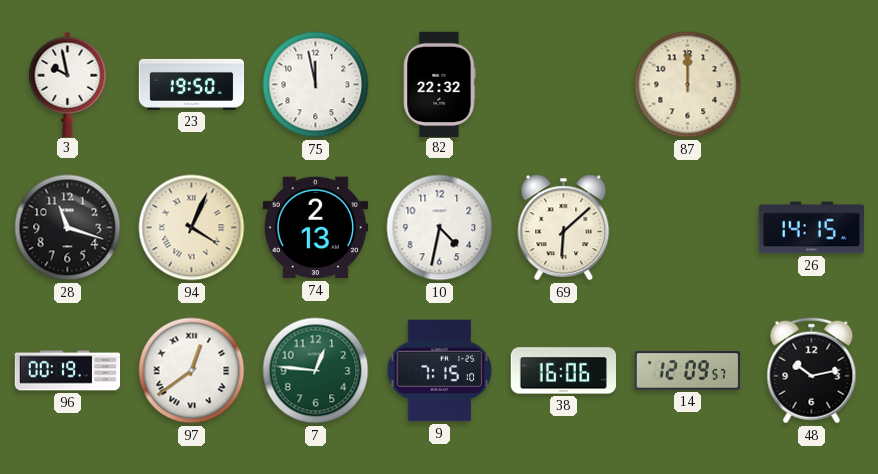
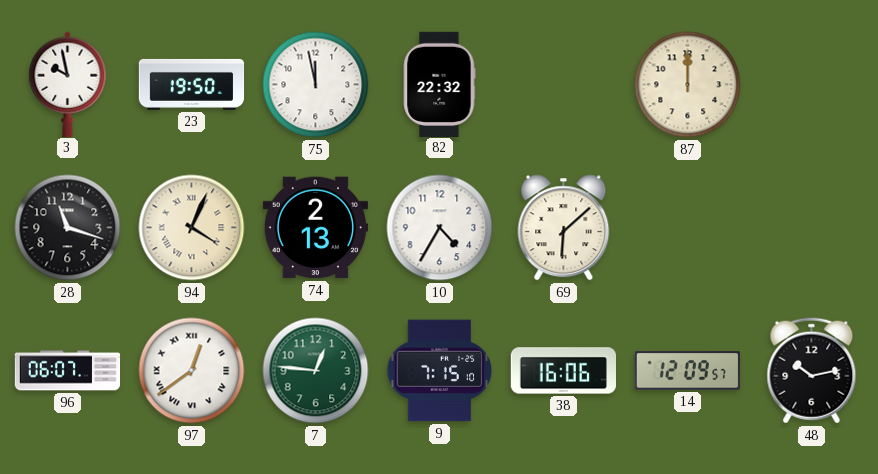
10: 4:32 -> 4:35 (440, 228)
26: 14:15 -> none (811, 228)
96: 00:19 -> 06:07 (68, 371)
